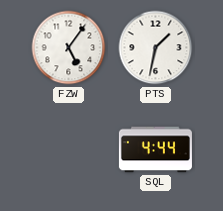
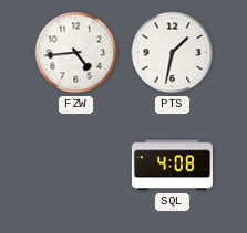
FZW: 5:06 -> 4:44 (76, 53)
SQL: 4:44 -> 4:08 (172, 166)
